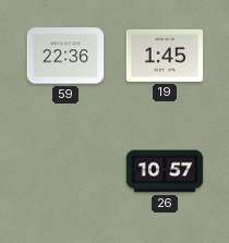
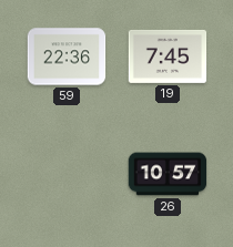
19: 1:45 -> 7:45 (168, 56)
